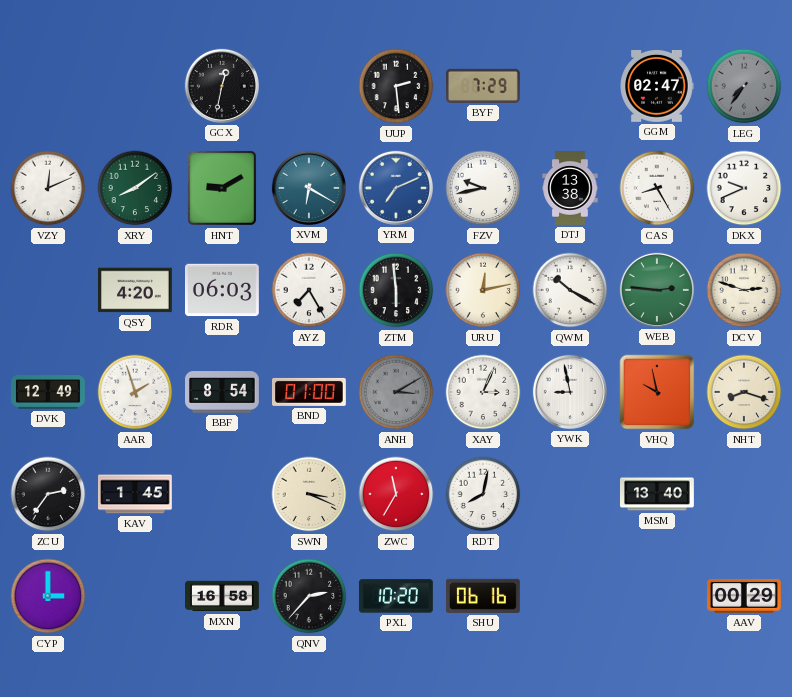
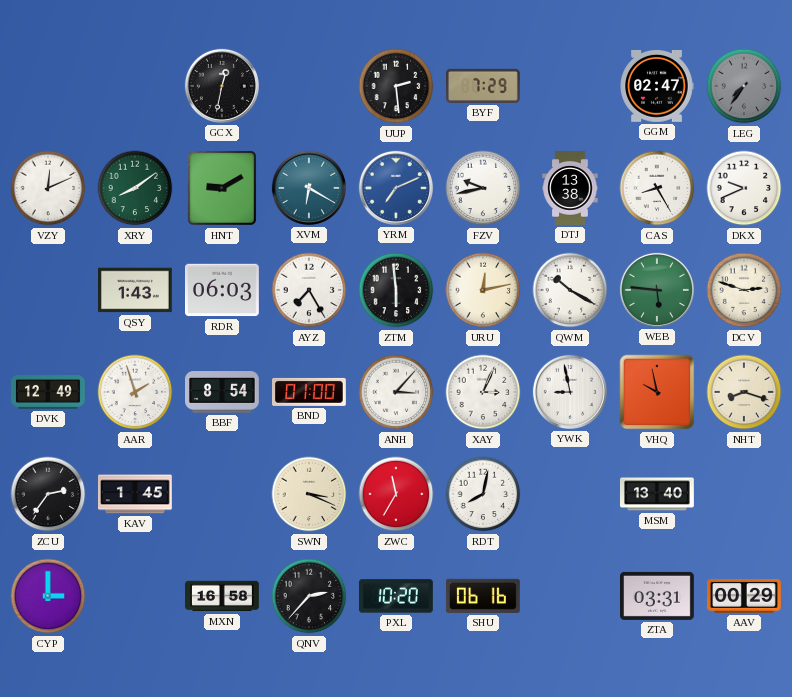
QSY: 4:20 -> 1:43 (136, 290)
WEB: 2:46 -> 5:46 (657, 290)
ANH: 3:10 -> 3:07 (396, 392)
ANH dial: grey -> white (396, 392)
ZTA: none -> 03:31 (658, 596)
